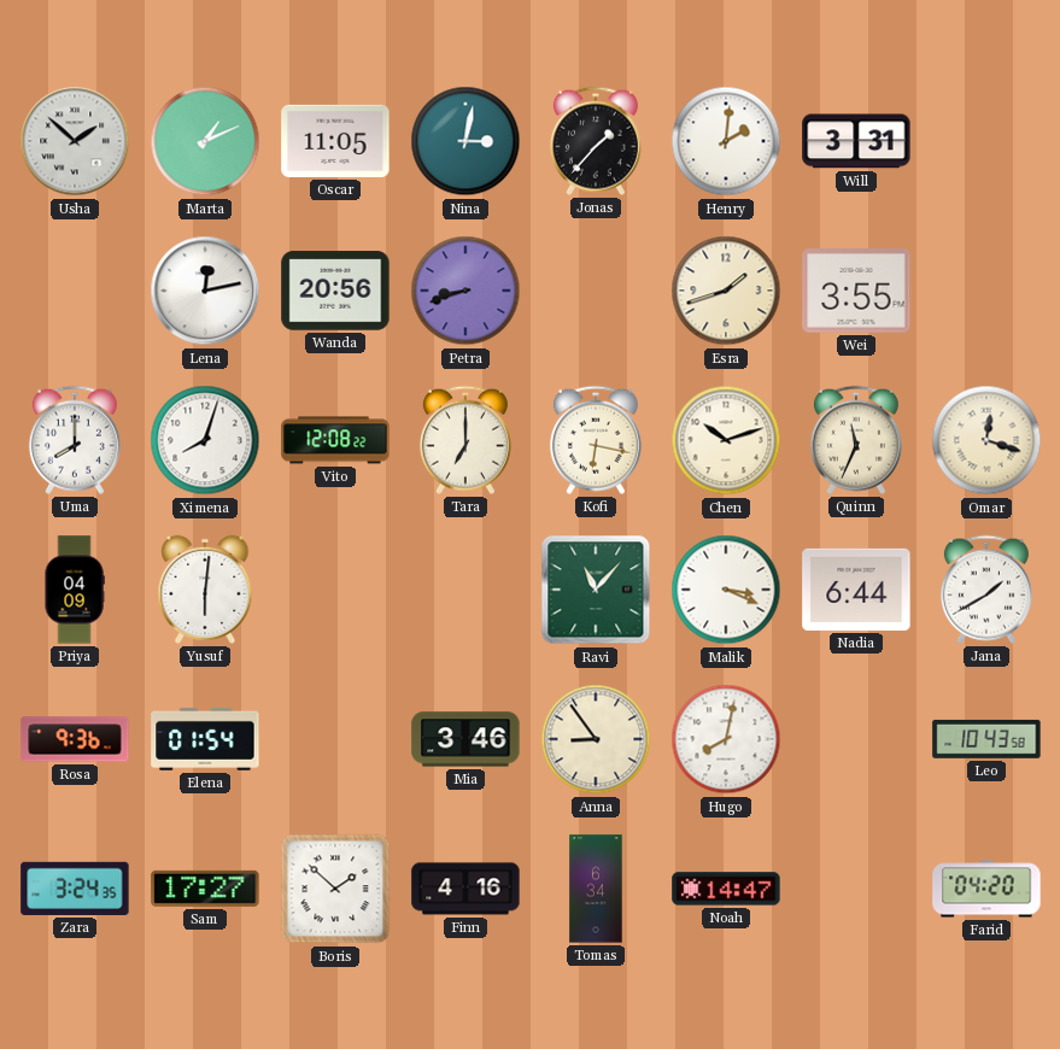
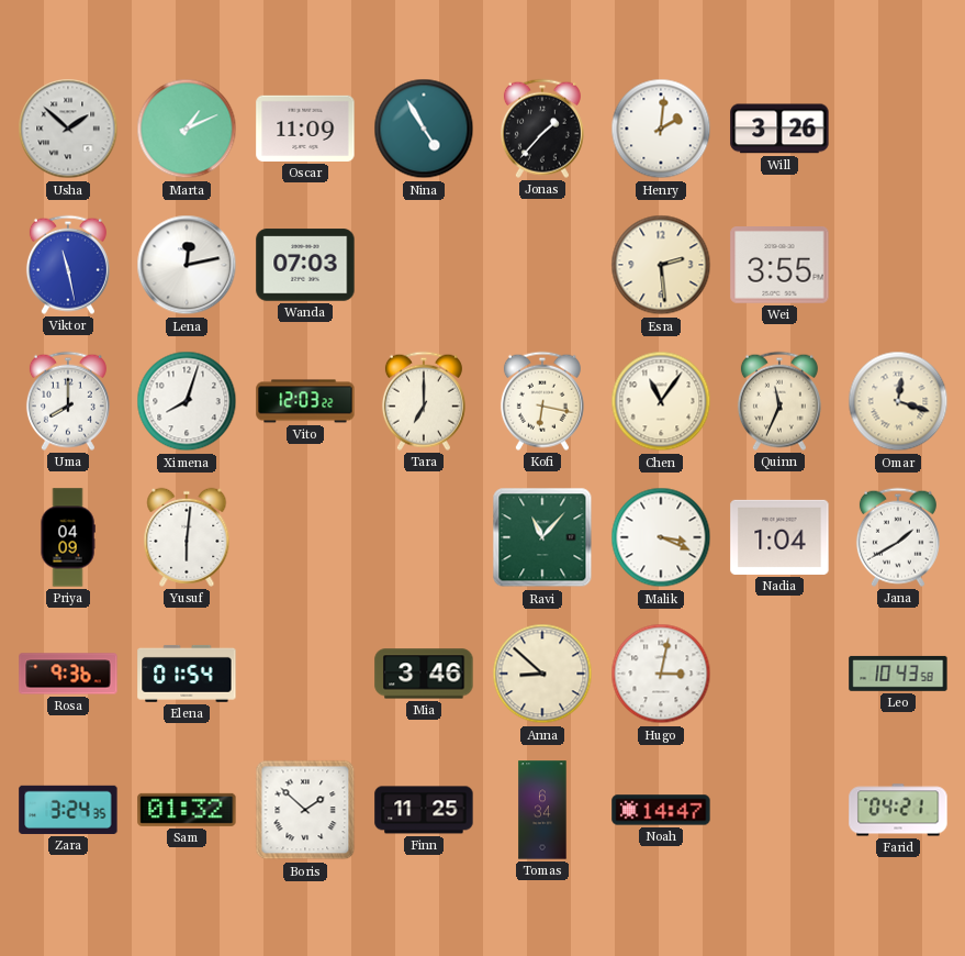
Oscar: 11:05 -> 11:09 (305, 129)
Nina: 3:02 -> 4:55 (424, 129)
Will: 3:31 -> 3:26 (779, 129)
Viktor: none -> 11:28 (68, 265)
Wanda: 20:56 -> 07:03 (305, 265)
Petra: 8:42 -> none (465, 291)
Esra: 1:42 -> 2:29 (661, 265)
Vito: 12:08 -> 12:03 (305, 401)
Chen: 10:12 -> 11:06 (661, 401)
Nadia: 6:44 -> 1:04 (779, 537)
Anna: 8:54 -> 8:52 (542, 674)
Hugo: 8:02 -> 3:02 (661, 674)
Sam: 17:27 -> 01:32 (187, 810)
Finn: 4:16 -> 11:25 (424, 810)
Farid: 04:20 -> 04:21 (898, 810)
